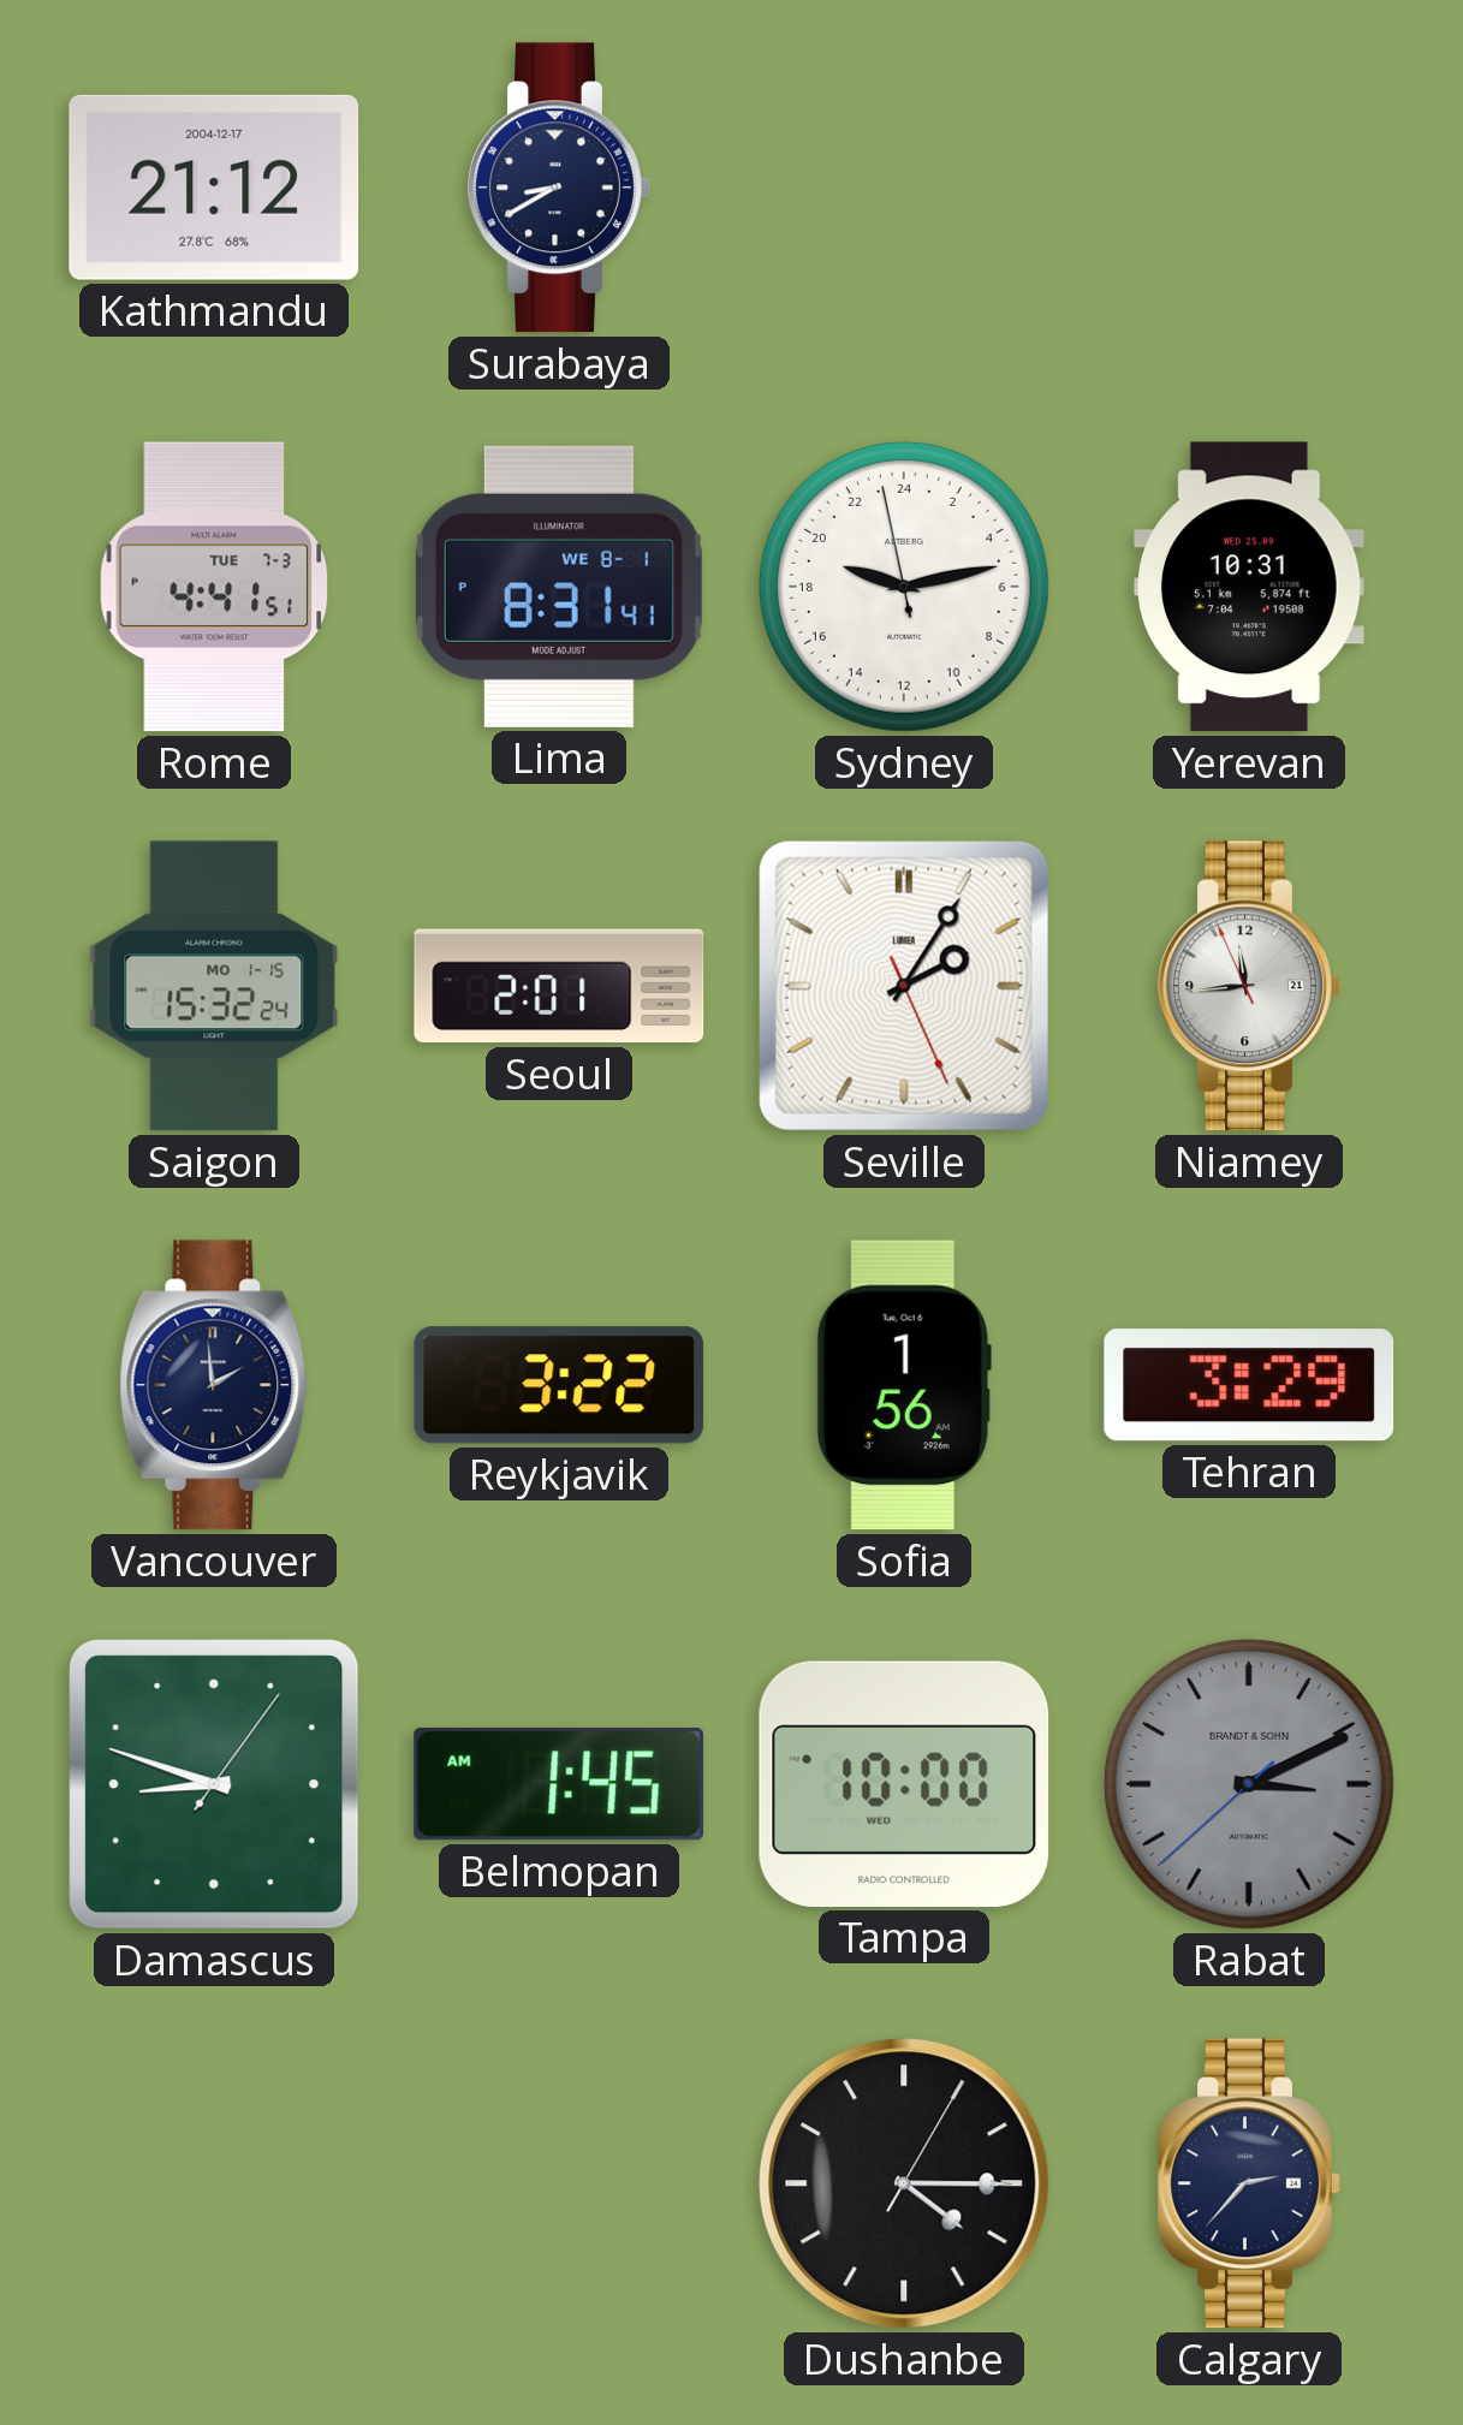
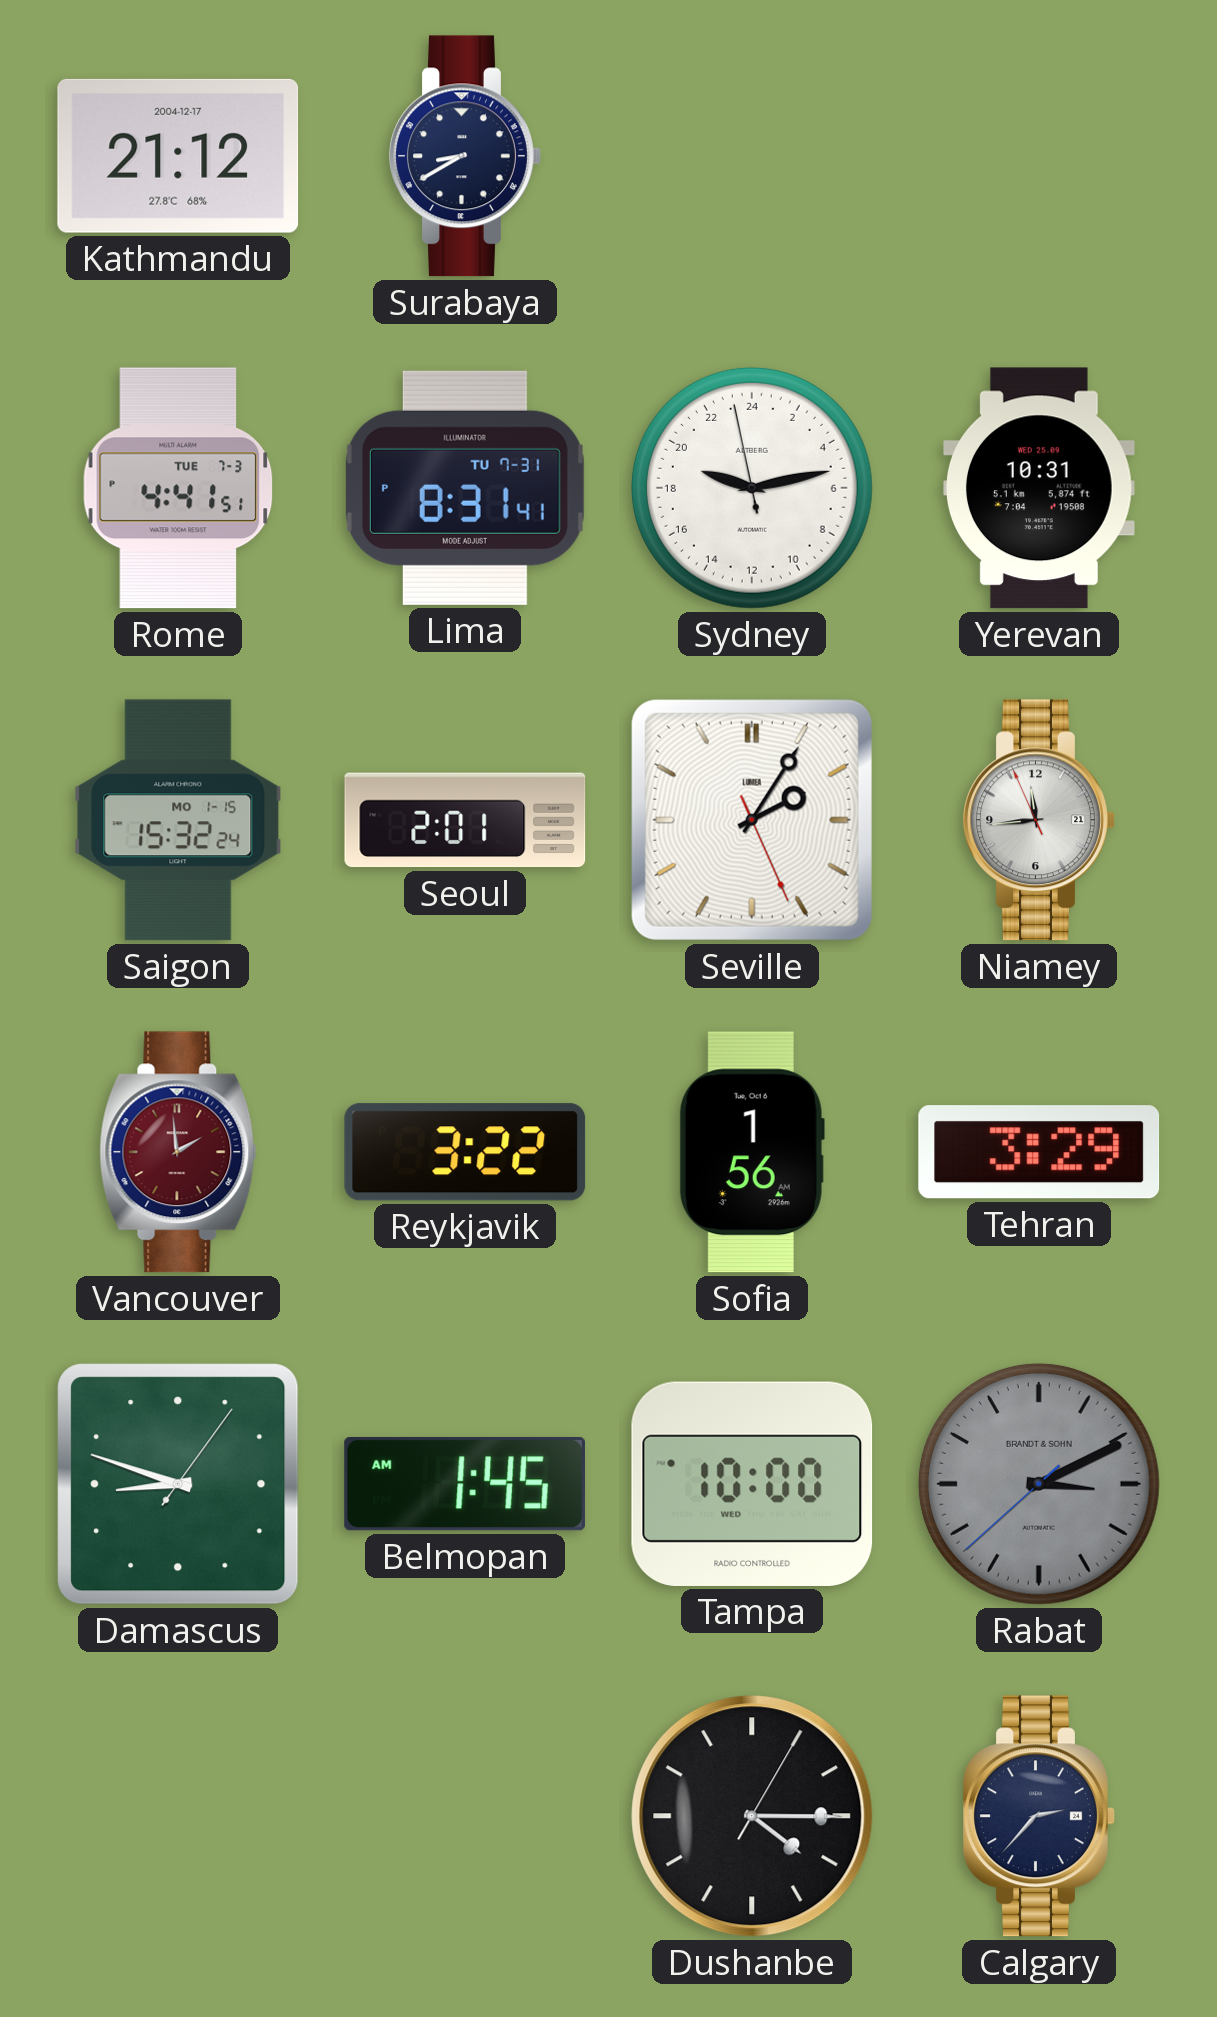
Lima date: WE 8-1 -> TU 7-31 (465, 488)
Vancouver dial: navy -> burgundy (178, 1152)
